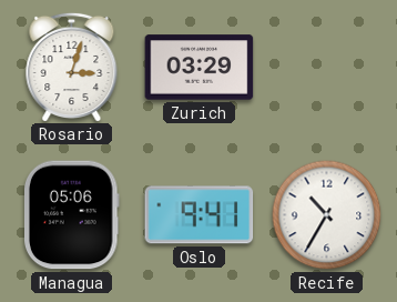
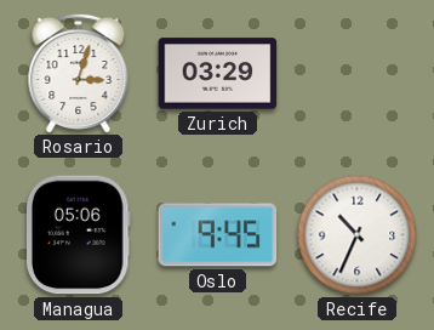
Oslo: 9:41 -> 9:45 (218, 235)
Recife: 10:35 -> 10:34 (358, 235)
